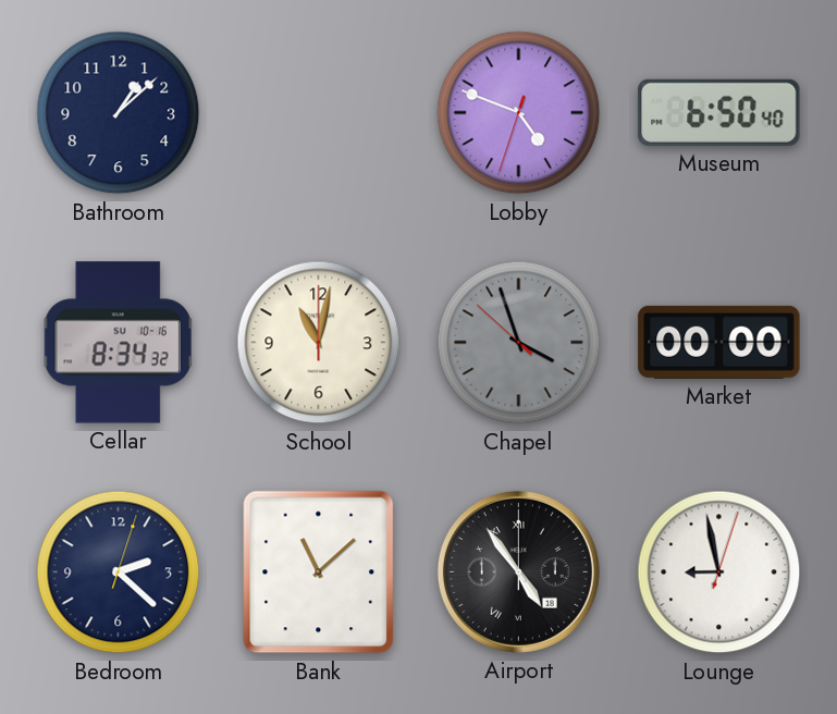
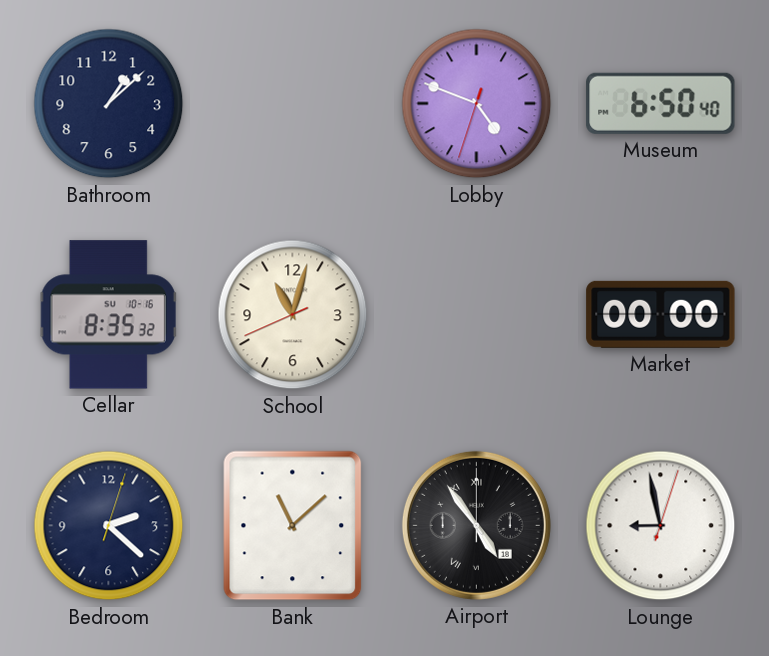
Cellar: 8:34 -> 8:35 (109, 315)
School: 11:02:00 -> 11:02:41 (293, 315)
Chapel: 3:56 -> none (519, 343)
